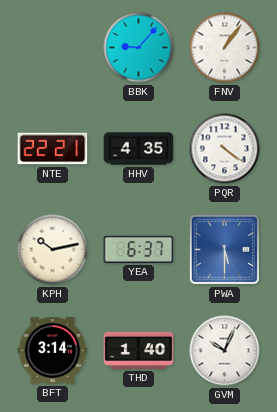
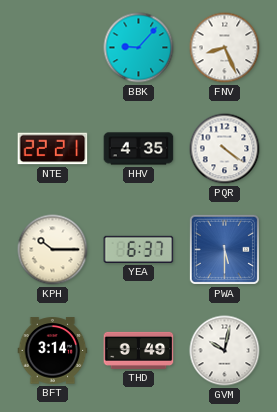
FNV: 1:06 -> 8:26 (225, 48)
KPH: 10:13 -> 10:15 (53, 250)
THD: 1:40 -> 9:49 (139, 350)
GVM: 10:04 -> 10:02 (225, 351)
